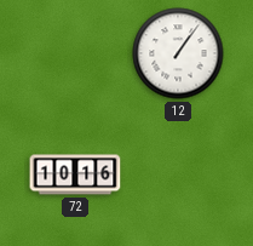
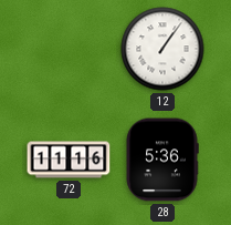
72: 10:16 -> 11:16 (69, 160)
28: none -> 5:36 (162, 160)
